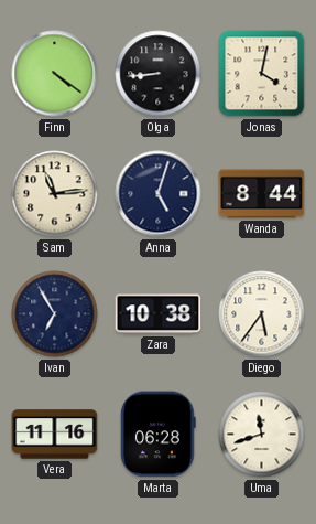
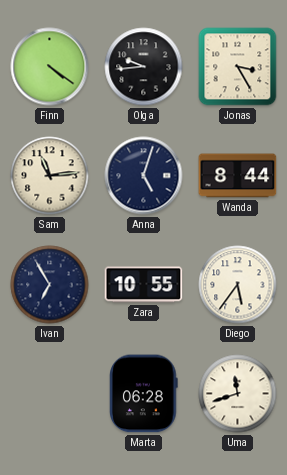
Olga: 8:44 -> 9:44 (144, 67)
Jonas: 4:02 -> 3:25 (238, 67)
Zara: 10:38 -> 10:55 (144, 285)
Vera: 11:16 -> none (55, 435)
